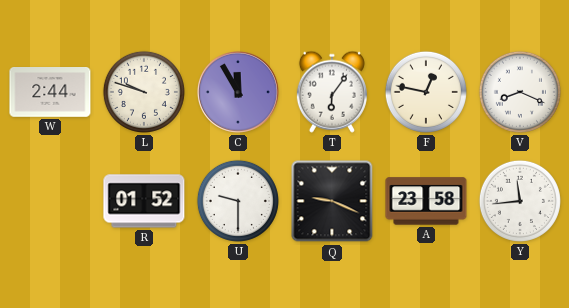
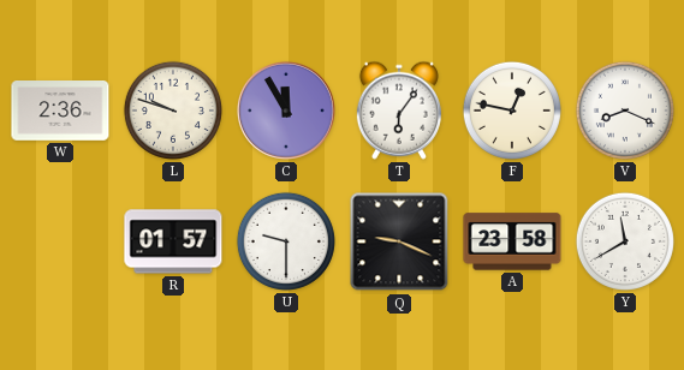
W: 2:44 -> 2:36 (60, 112)
R: 01:52 -> 01:57 (173, 241)
Y: 11:44 -> 11:40 (625, 241)
